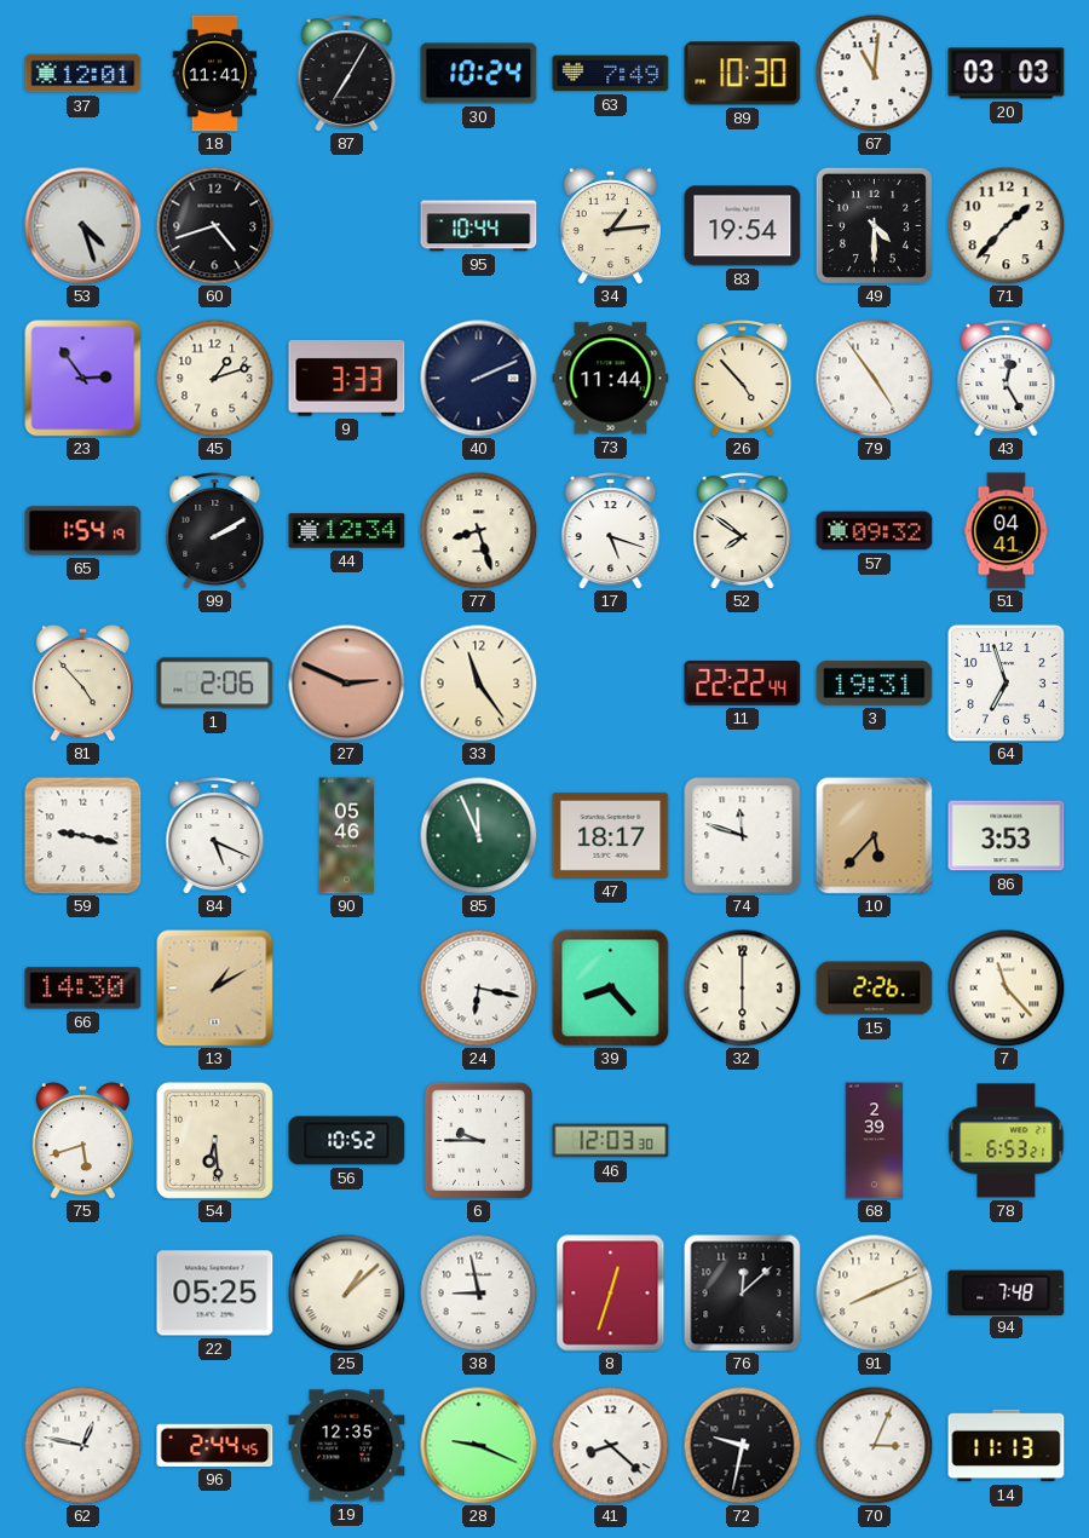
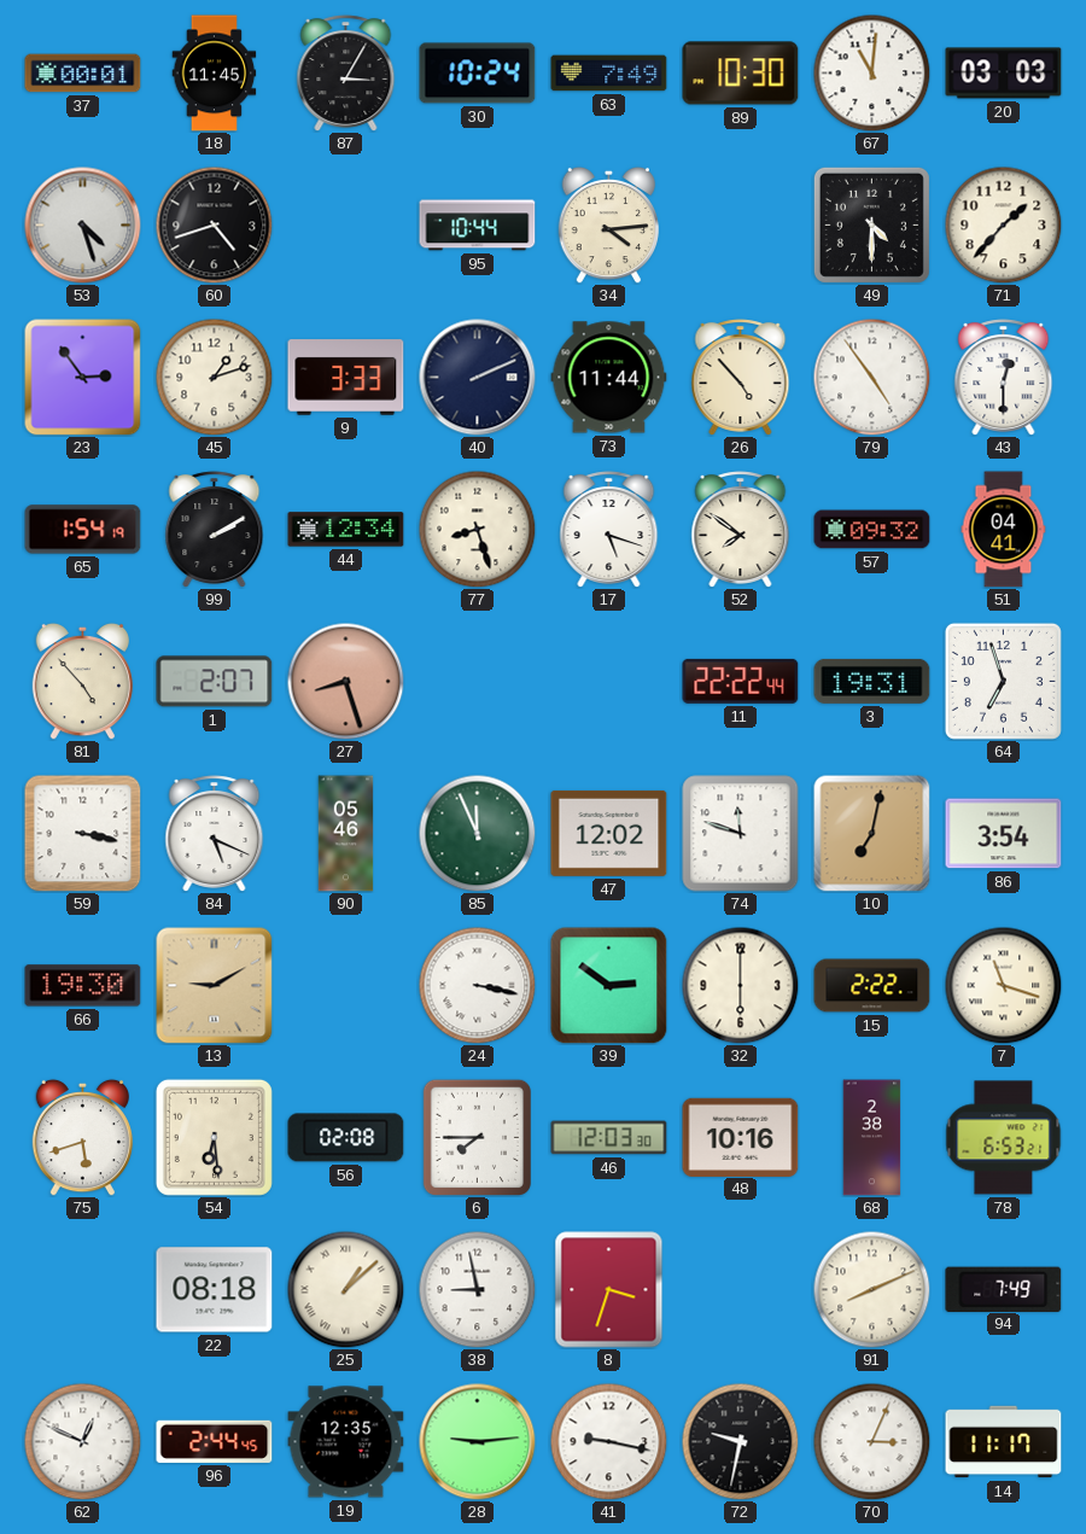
37: 12:01 -> 00:01 (83, 74)
18: 11:41 -> 11:45 (215, 74)
87: 7:05 -> 3:05 (346, 74)
34: 1:14 -> 4:14 (608, 224)
83: 19:54 -> none (743, 226)
43: 12:25 -> 12:30 (1004, 378)
1: 2:06 -> 2:07 (215, 682)
27: 2:49 -> 8:27 (345, 681)
33: 11:24 -> none (478, 682)
59: 9:17 -> 3:17 (83, 834)
47: 18:17 -> 12:02 (609, 833)
10: 5:37 -> 7:02 (872, 834)
86: 3:53 -> 3:54 (1004, 834)
66: 14:30 -> 19:30 (83, 986)
13: 1:10 -> 9:10 (215, 986)
24: 6:17 -> 3:17 (477, 985)
39: 8:23 -> 2:51 (609, 986)
15: 2:26 -> 2:22 (872, 986)
7: 11:23 -> 11:18 (1003, 985)
56: 10:52 -> 02:08 (346, 1138)
6: 9:45 -> 7:45 (477, 1137)
48: none -> 10:16 (741, 1137)
68: 2:39 -> 2:38 (872, 1138)
22: 05:25 -> 08:18 (215, 1290)
8: 12:33 -> 3:33 (609, 1290)
76: 12:08 -> none (743, 1294)
94: 7:48 -> 7:49 (1004, 1289)
62: 12:47 -> 12:49 (82, 1441)
28: 9:19 -> 9:14 (478, 1442)
41: 8:22 -> 9:17 (608, 1441)
14: 11:13 -> 11:17 (1004, 1442)
